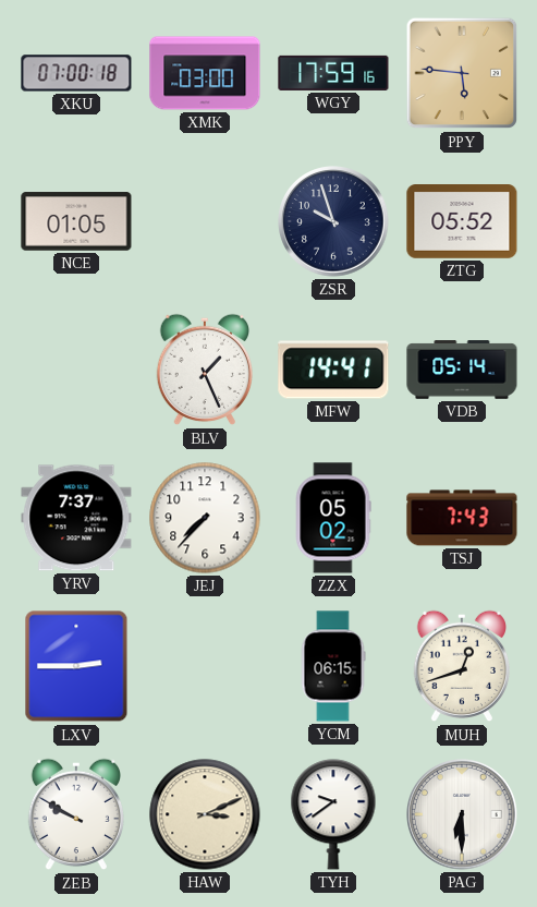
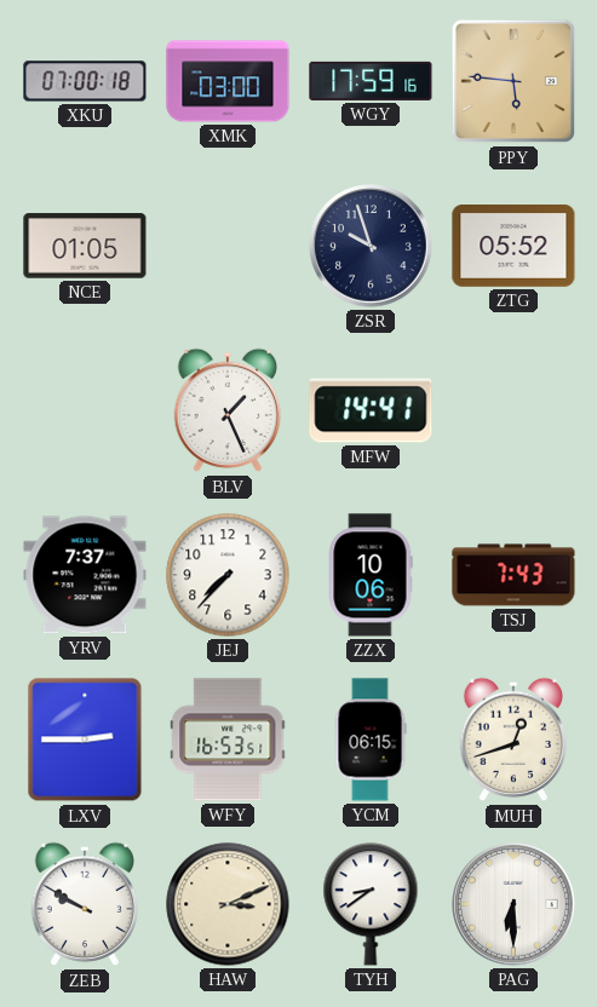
VDB: 05:14 -> none (462, 370)
ZZX: 05:02 -> 10:06 (371, 575)
WFY: none -> 16:53 (228, 740)
TYH: 9:39 -> 8:39 (371, 904)
